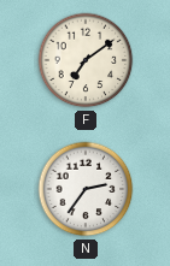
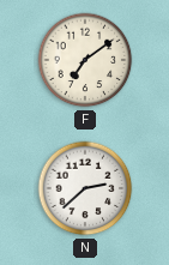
N: 2:36 -> 2:38 (85, 188)
